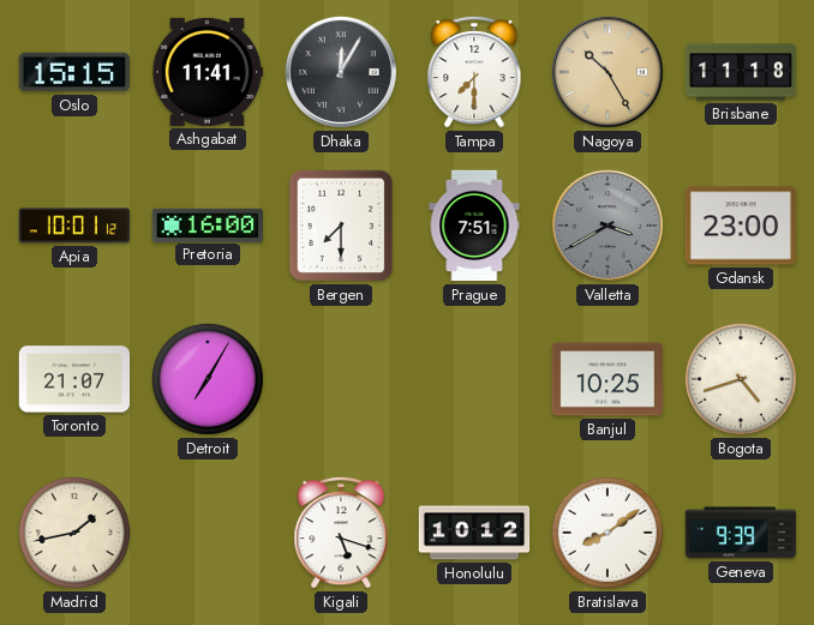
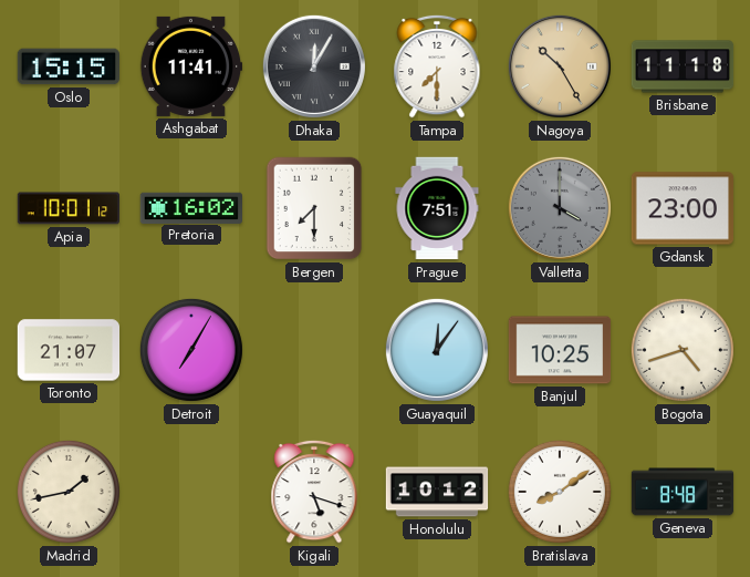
Pretoria: 16:00 -> 16:02 (191, 207)
Valletta: 3:40 -> 4:00 (560, 208)
Guayaquil: none -> 12:06 (437, 350)
Geneva: 9:39 -> 8:48 (683, 492)
